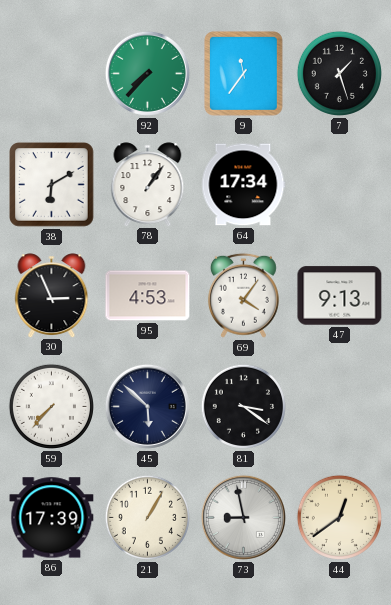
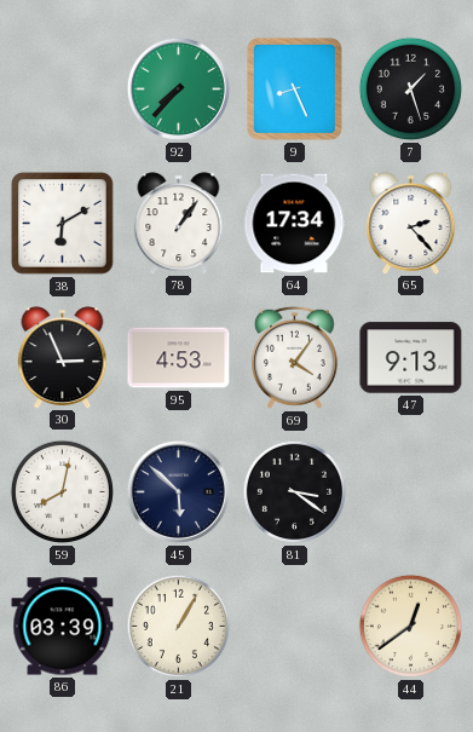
9: 11:36 -> 8:26 (295, 90)
65: none -> 2:23 (411, 223)
59: 7:37 -> 8:02 (62, 491)
86: 17:39 -> 03:39 (63, 627)
73: 8:58 -> none (243, 517)
